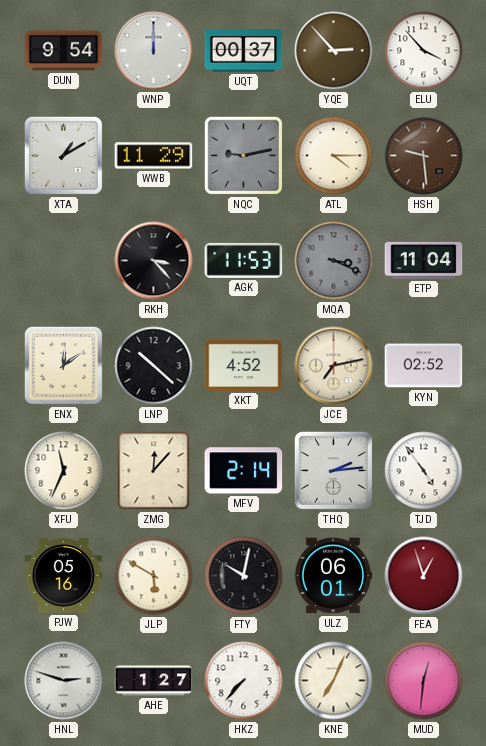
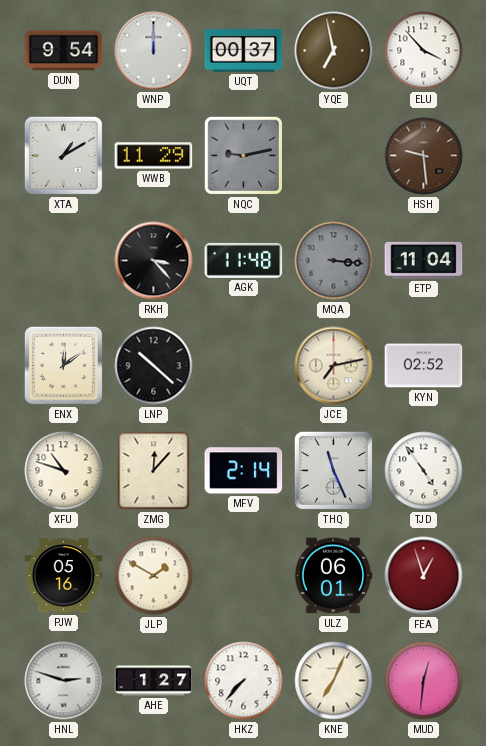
YQE: 2:53 -> 6:58 (334, 51)
ATL: 4:15 -> none (334, 156)
AGK: 11:53 -> 11:48 (244, 260)
MQA: 3:19 -> 3:16 (334, 261)
XKT: 4:52 -> none (244, 365)
XFU: 11:34 -> 10:48 (64, 471)
THQ: 2:14 -> 11:26 (333, 470)
JLP: 5:50 -> 1:50 (154, 576)
FTY: 10:02 -> none (244, 576)
